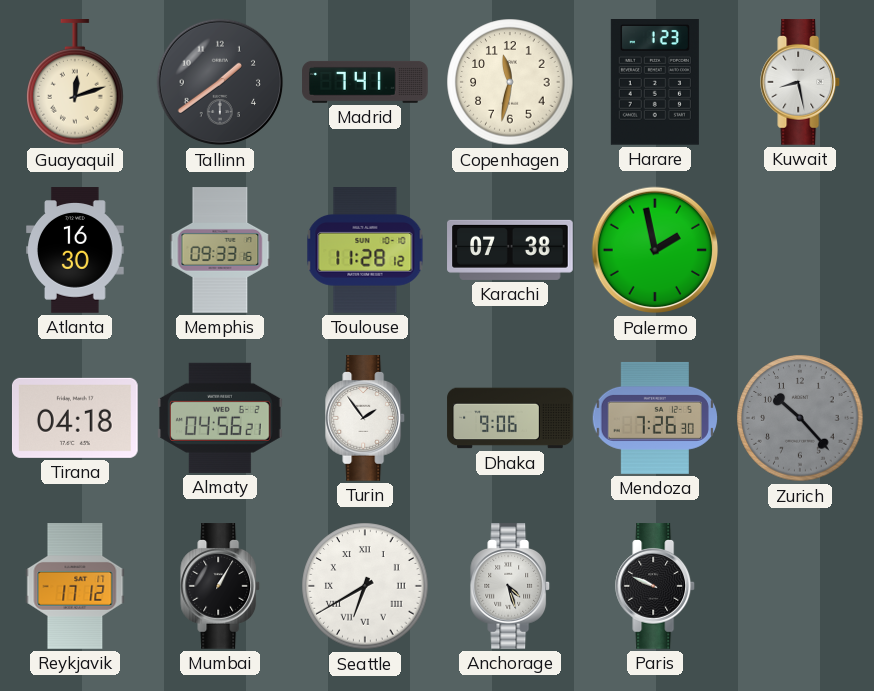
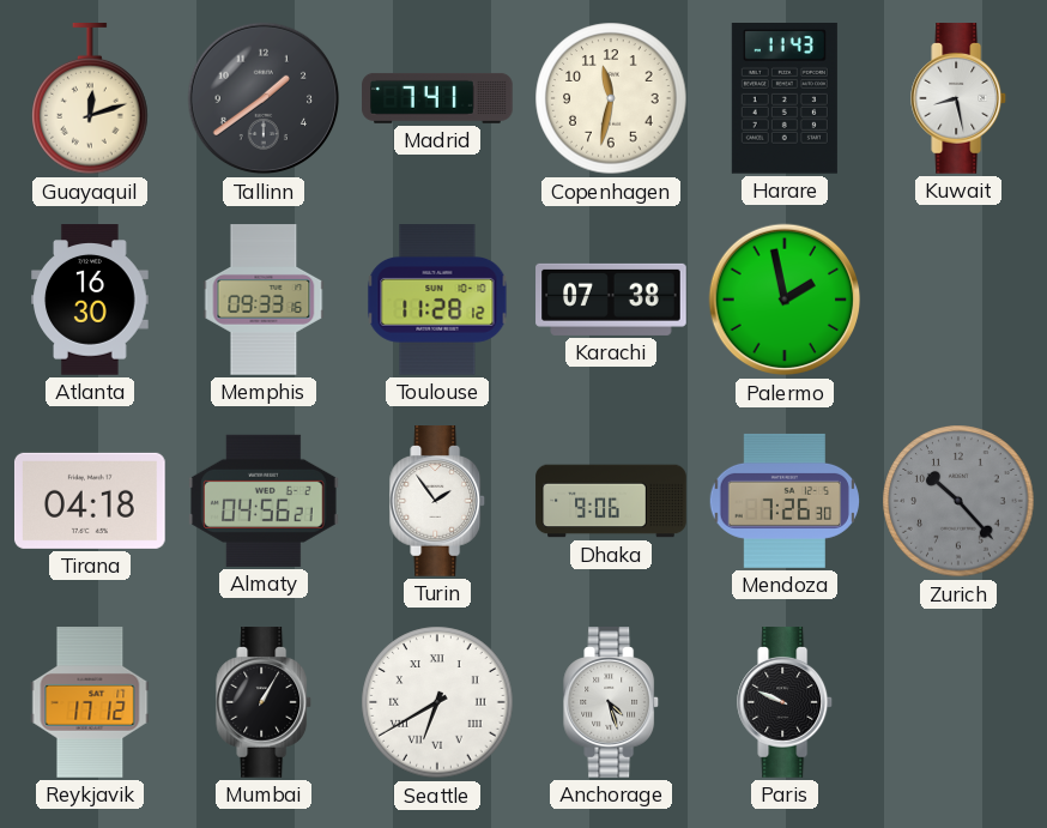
Harare: 1:23 -> 11:43 (785, 99)
